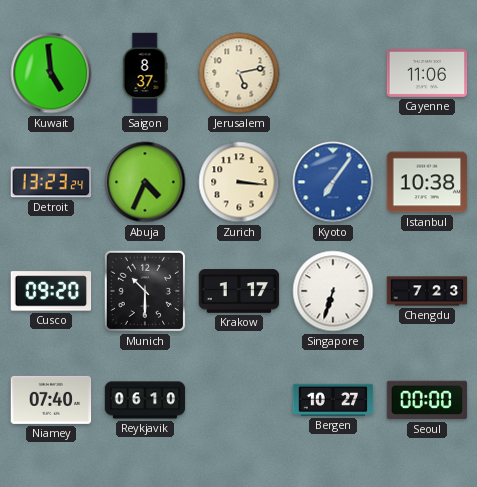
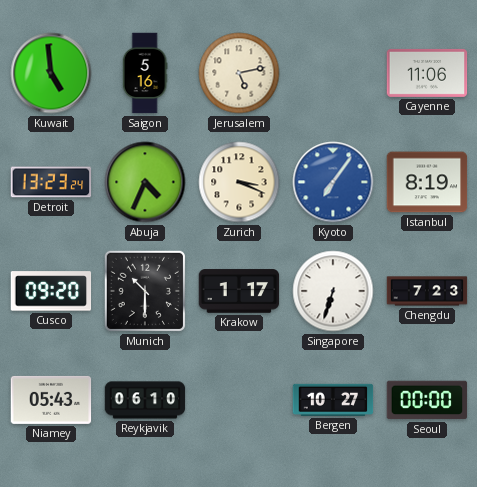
Saigon: 8:37 -> 5:16 (145, 73)
Zurich: 3:16 -> 3:19 (239, 182)
Istanbul: 10:38 -> 8:19 (427, 182)
Niamey: 07:40 -> 05:43 (51, 400)
